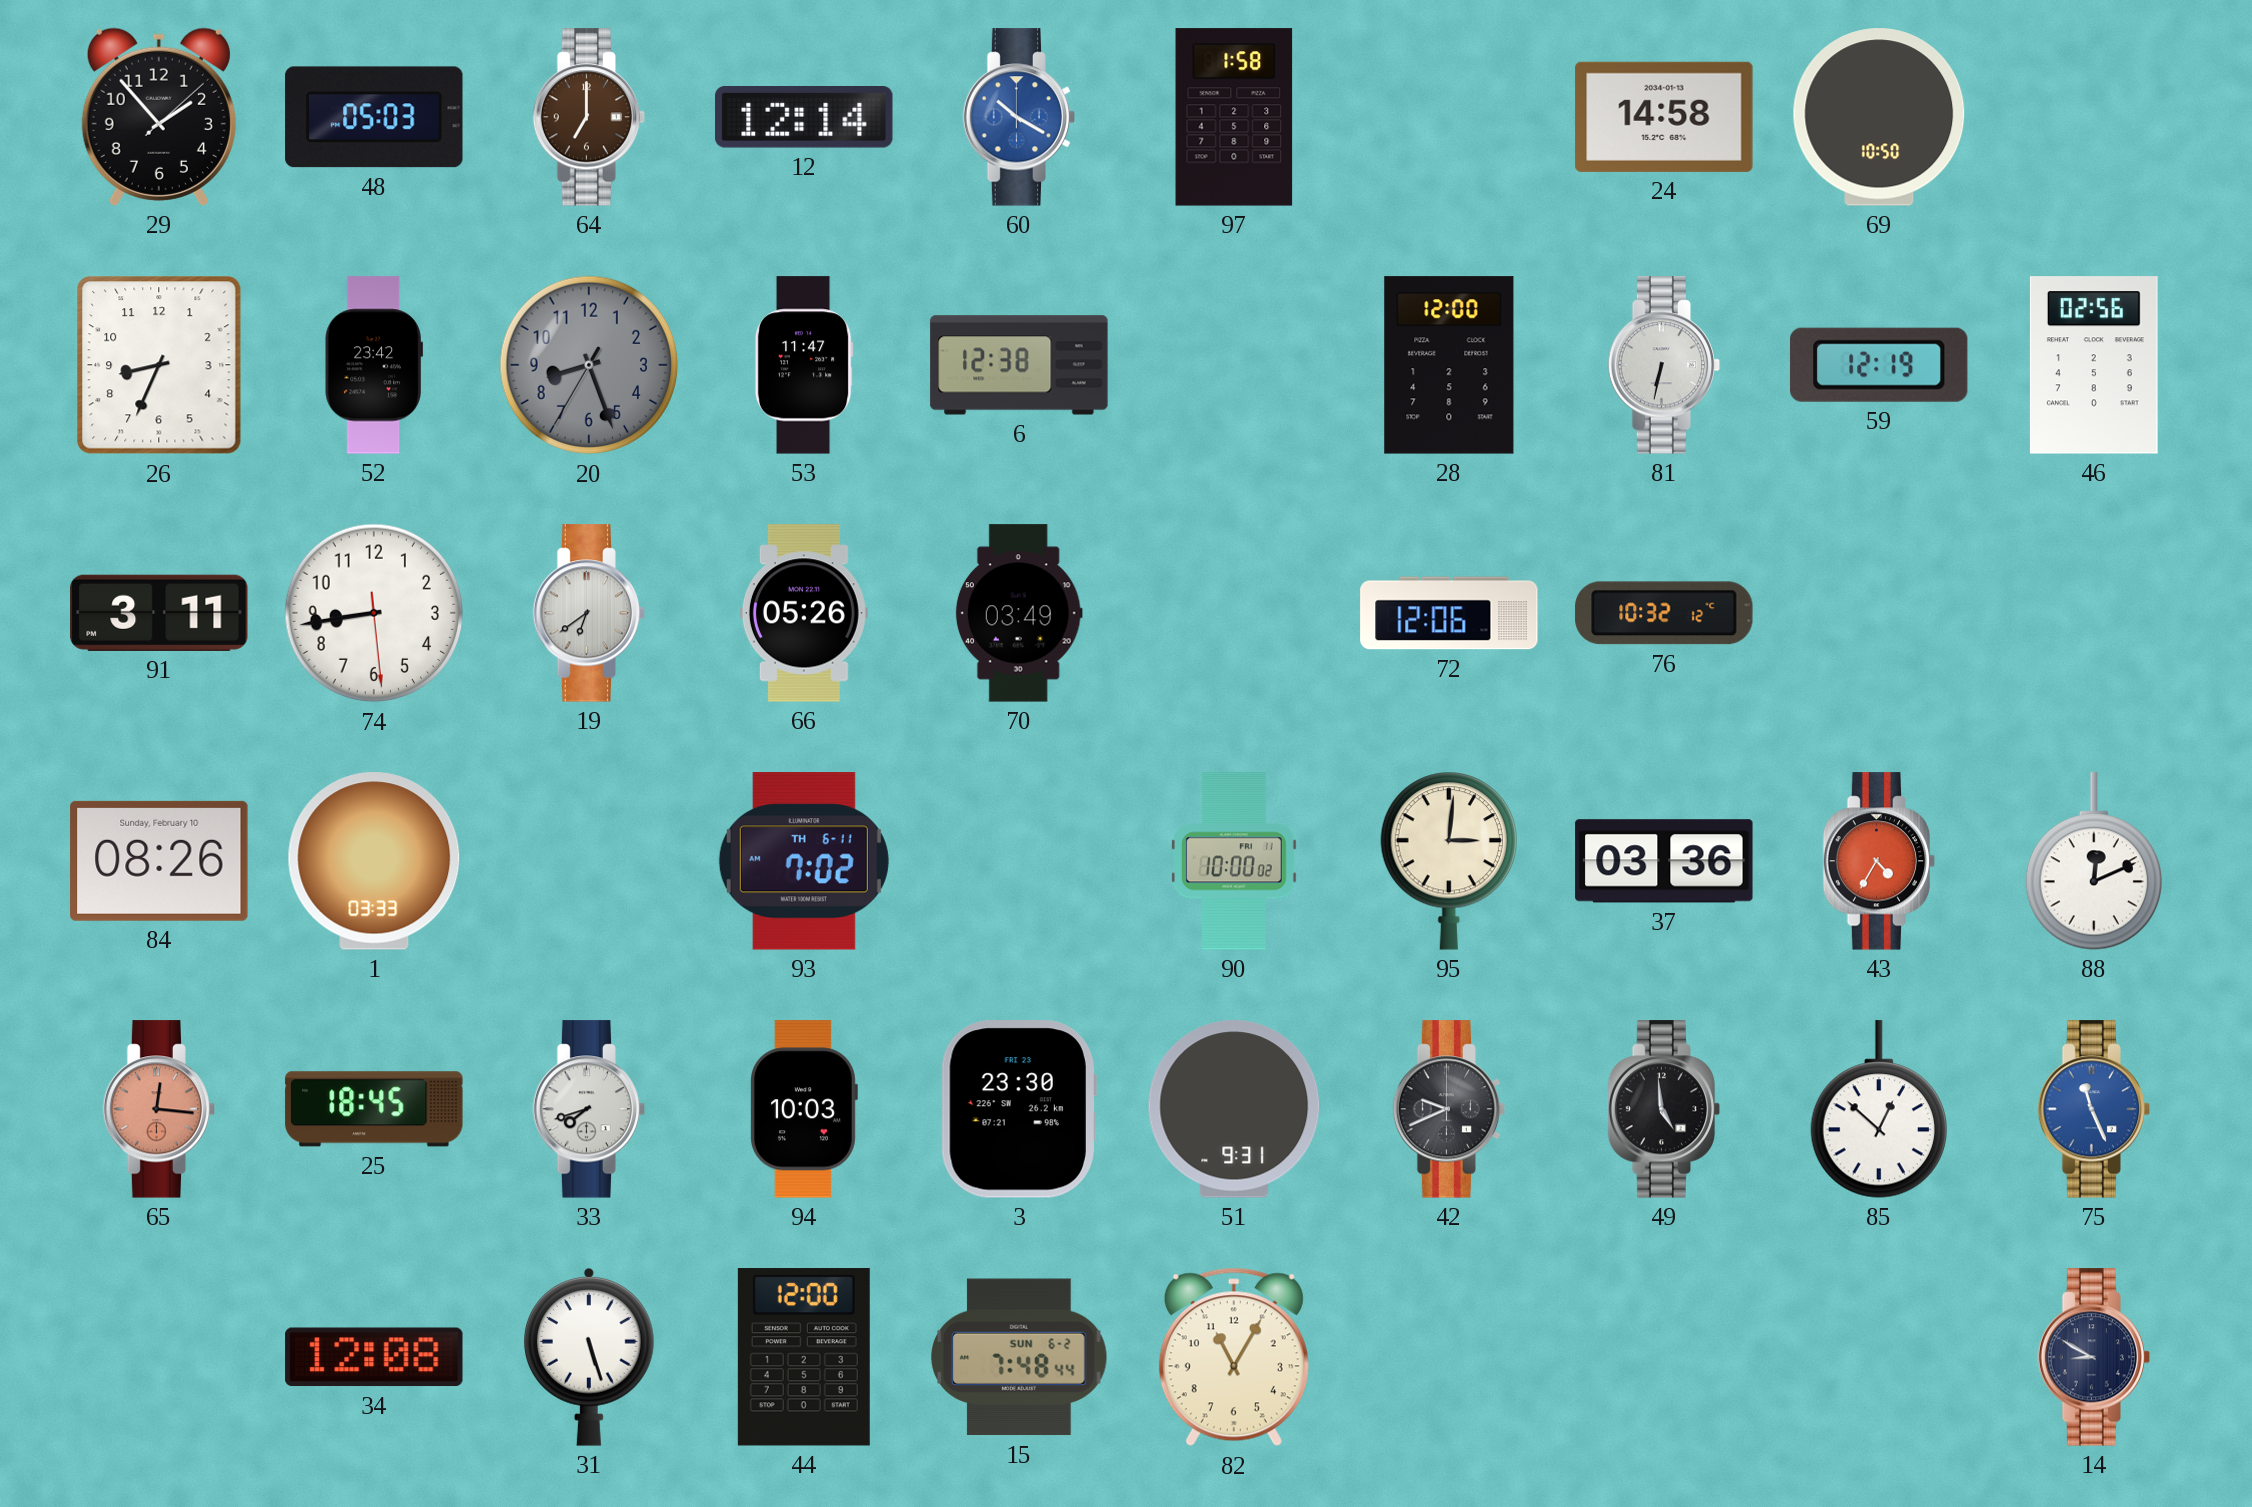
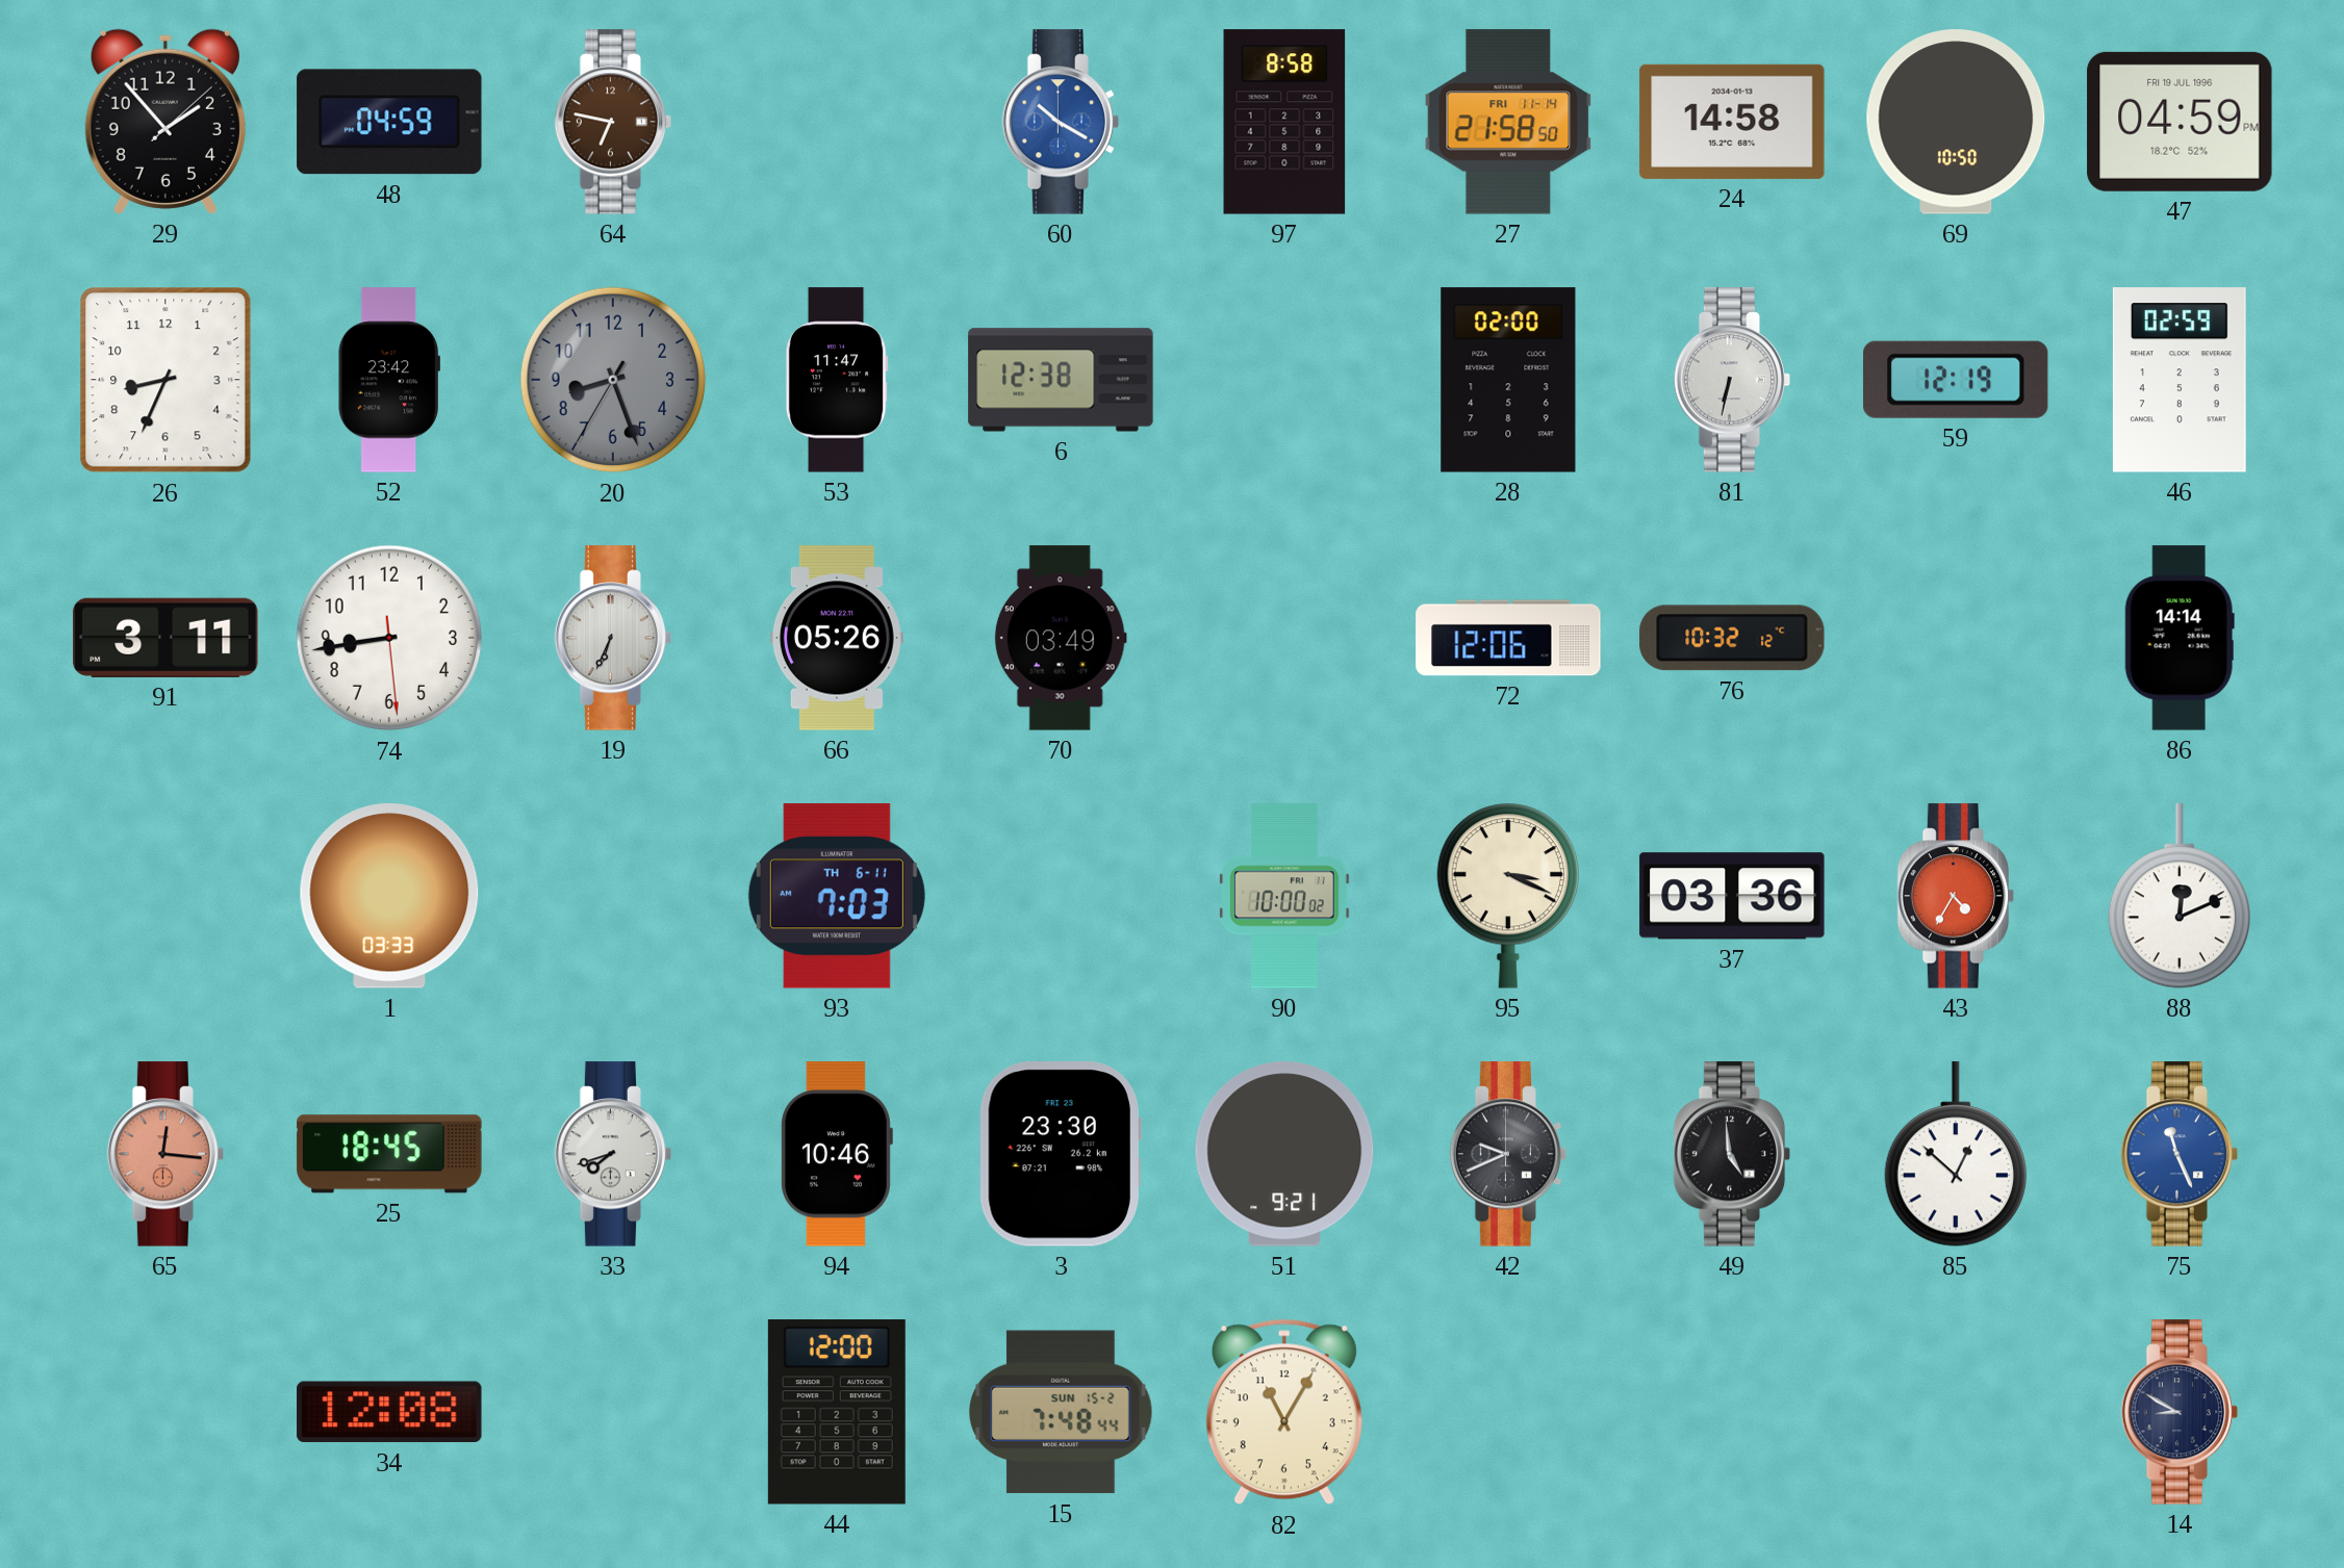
48: 05:03 -> 04:59 (389, 122)
64: 7:00 -> 6:47 (613, 122)
12: 12:14 -> none (804, 118)
97: 1:58 -> 8:58 (1284, 122)
27: none -> 21:58 (1508, 122)
47: none -> 04:59 (2180, 122)
28: 12:00 -> 02:00 (1508, 380)
46: 02:56 -> 02:59 (2180, 380)
19: 6:39 -> 6:34 (613, 638)
86: none -> 14:14 (2180, 638)
84: 08:26 -> none (159, 861)
93: 7:02 -> 7:03 (837, 896)
95: 3:01 -> 3:19 (1507, 896)
94: 10:03 -> 10:46 (836, 1154)
51: 9:31 -> 9:21 (1284, 1154)
31: 5:27 -> none (590, 1358)
15 date: SUN 6-2 -> SUN 15-2 (1062, 1412)
